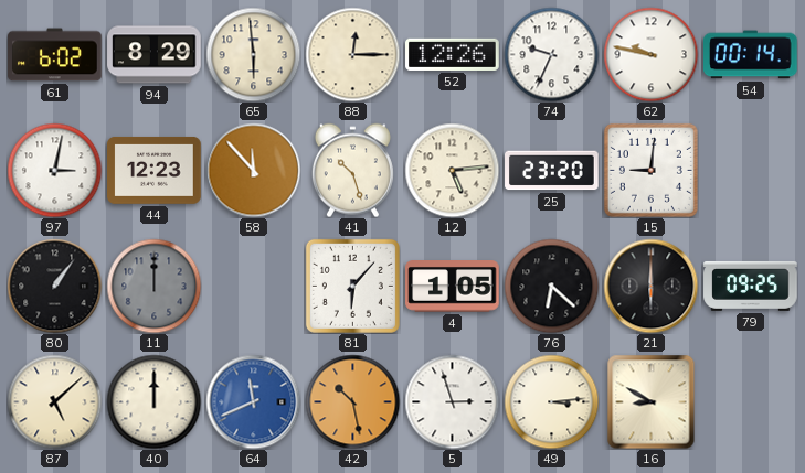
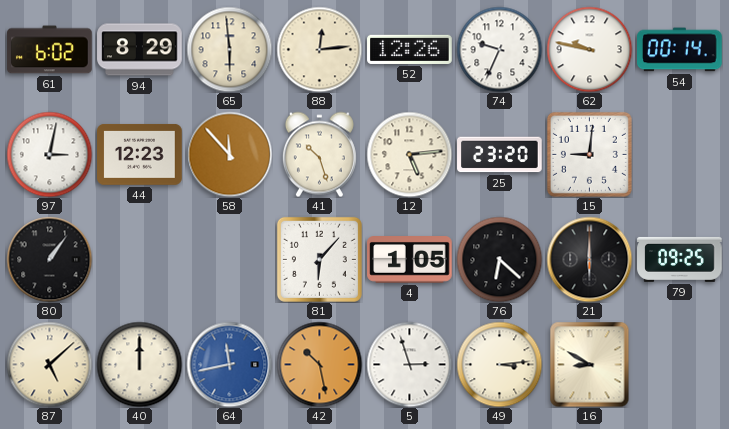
88: 12:15 -> 12:14 (319, 49)
11: 12:00 -> none (153, 286)
64: 11:41 -> 11:43 (229, 364)
